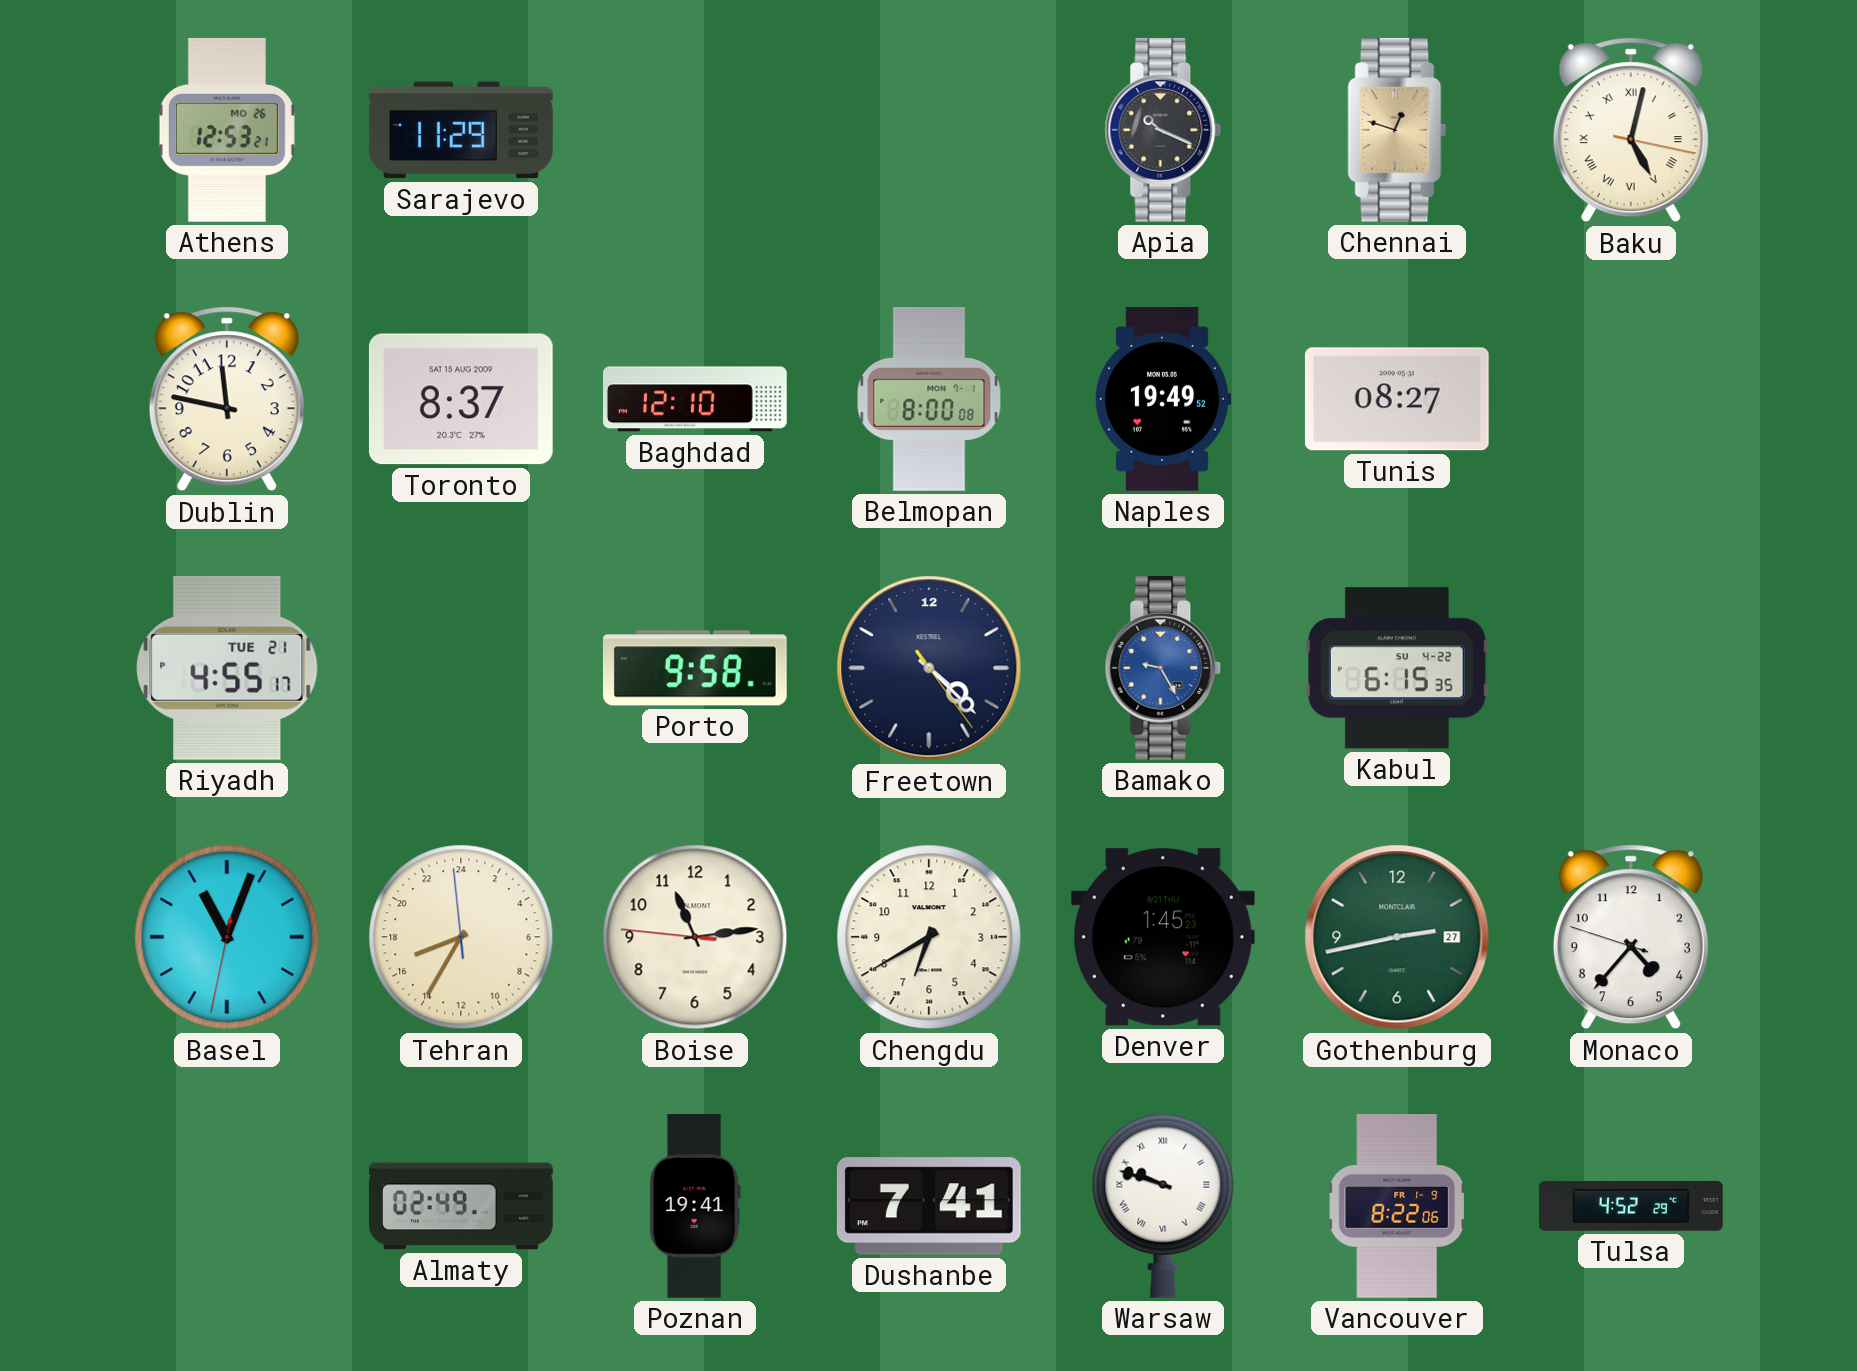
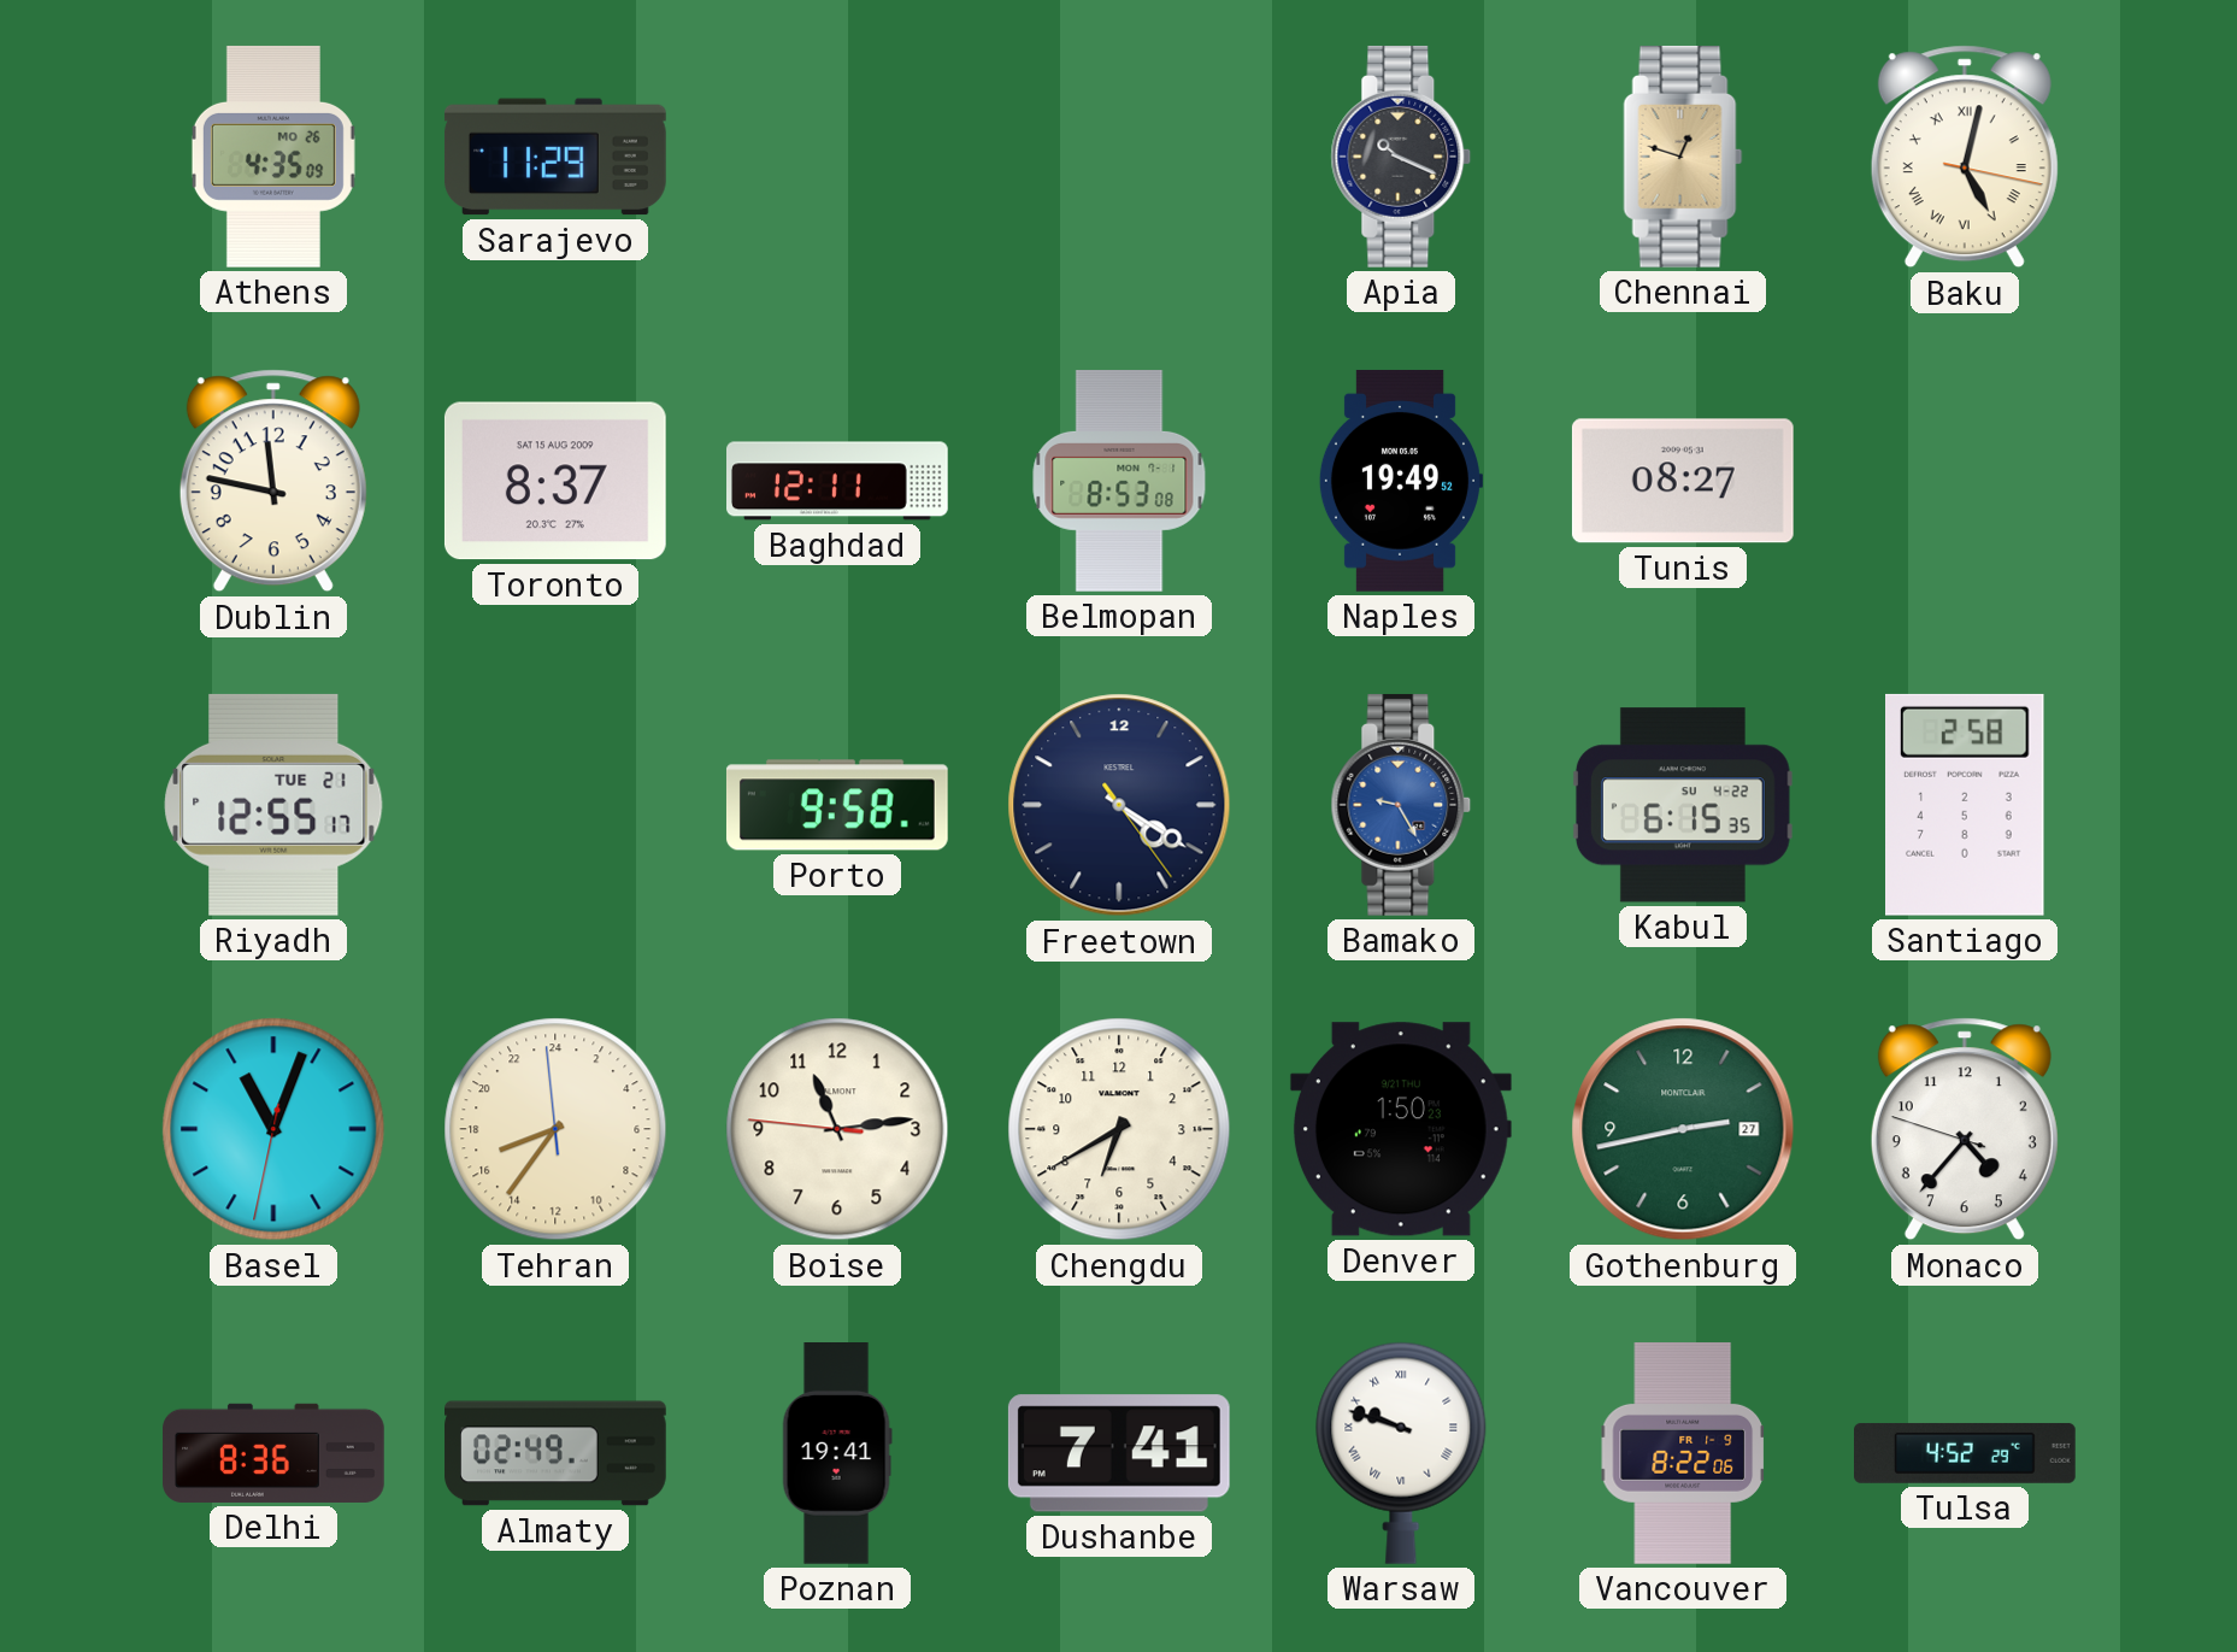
Athens: 12:53 -> 4:35 (273, 157)
Baghdad: 12:10 -> 12:11 (838, 481)
Belmopan: 8:00 -> 8:53 (1119, 482)
Riyadh: 4:55 -> 12:55 (273, 805)
Freetown: 4:22 -> 4:20 (1119, 805)
Santiago: none -> 2:58 (1966, 805)
Tehran: 16:34 -> 16:35 (555, 1129)
Denver: 1:45 -> 1:50 (1401, 1129)
Delhi: none -> 8:36 (273, 1453)
